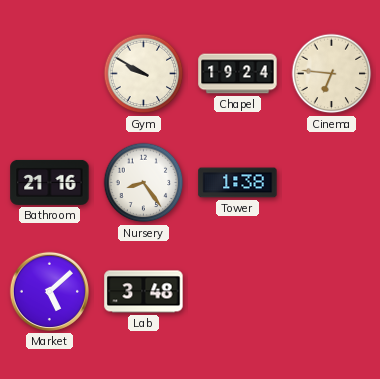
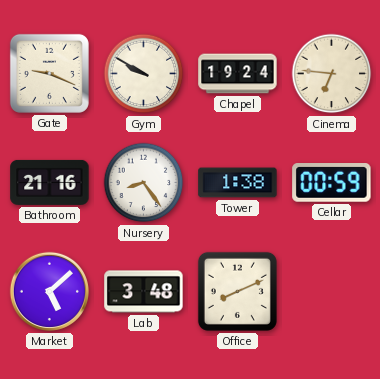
Gate: none -> 9:19 (49, 73)
Cellar: none -> 00:59 (332, 183)
Office: none -> 8:11 (237, 291)
